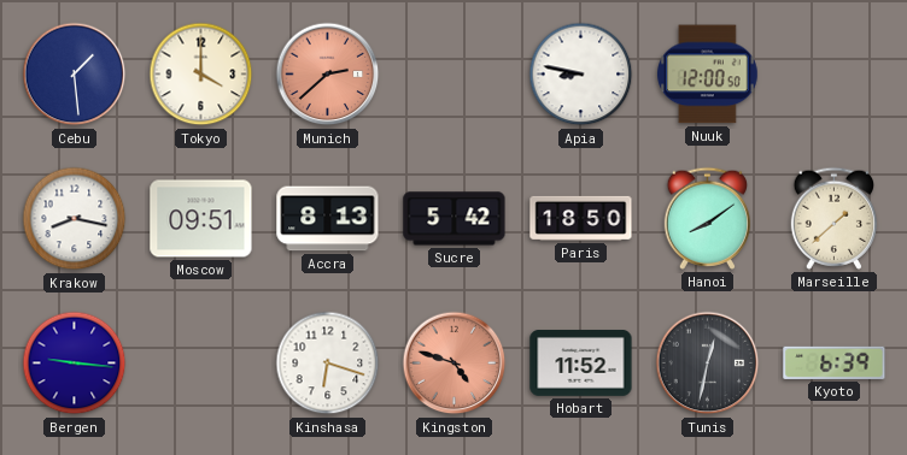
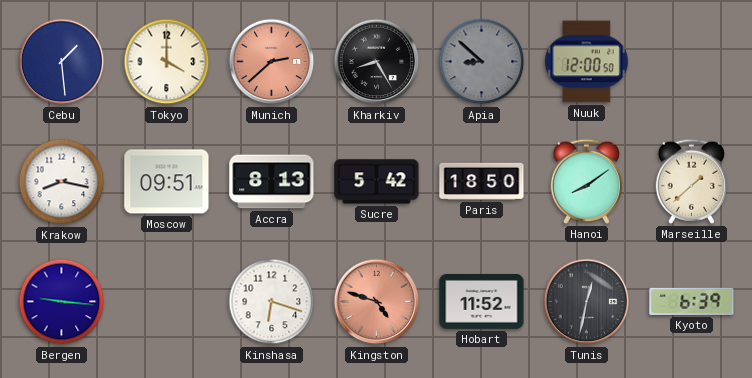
Kharkiv: none -> 8:25 (377, 62)
Apia: 8:47 -> 8:52 (482, 62)
Apia dial: white -> grey (482, 62)
